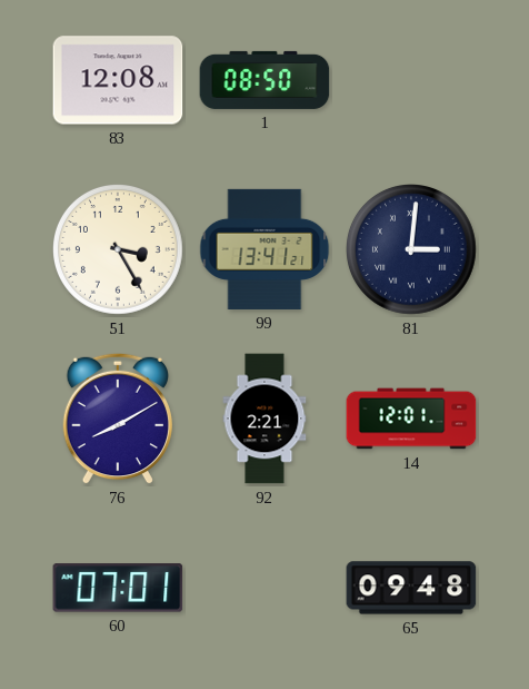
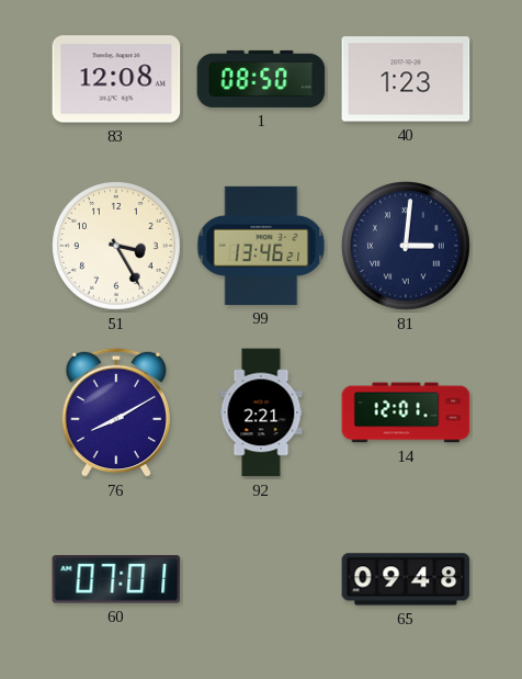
40: none -> 1:23 (406, 79)
99: 13:41 -> 13:46 (261, 246)
